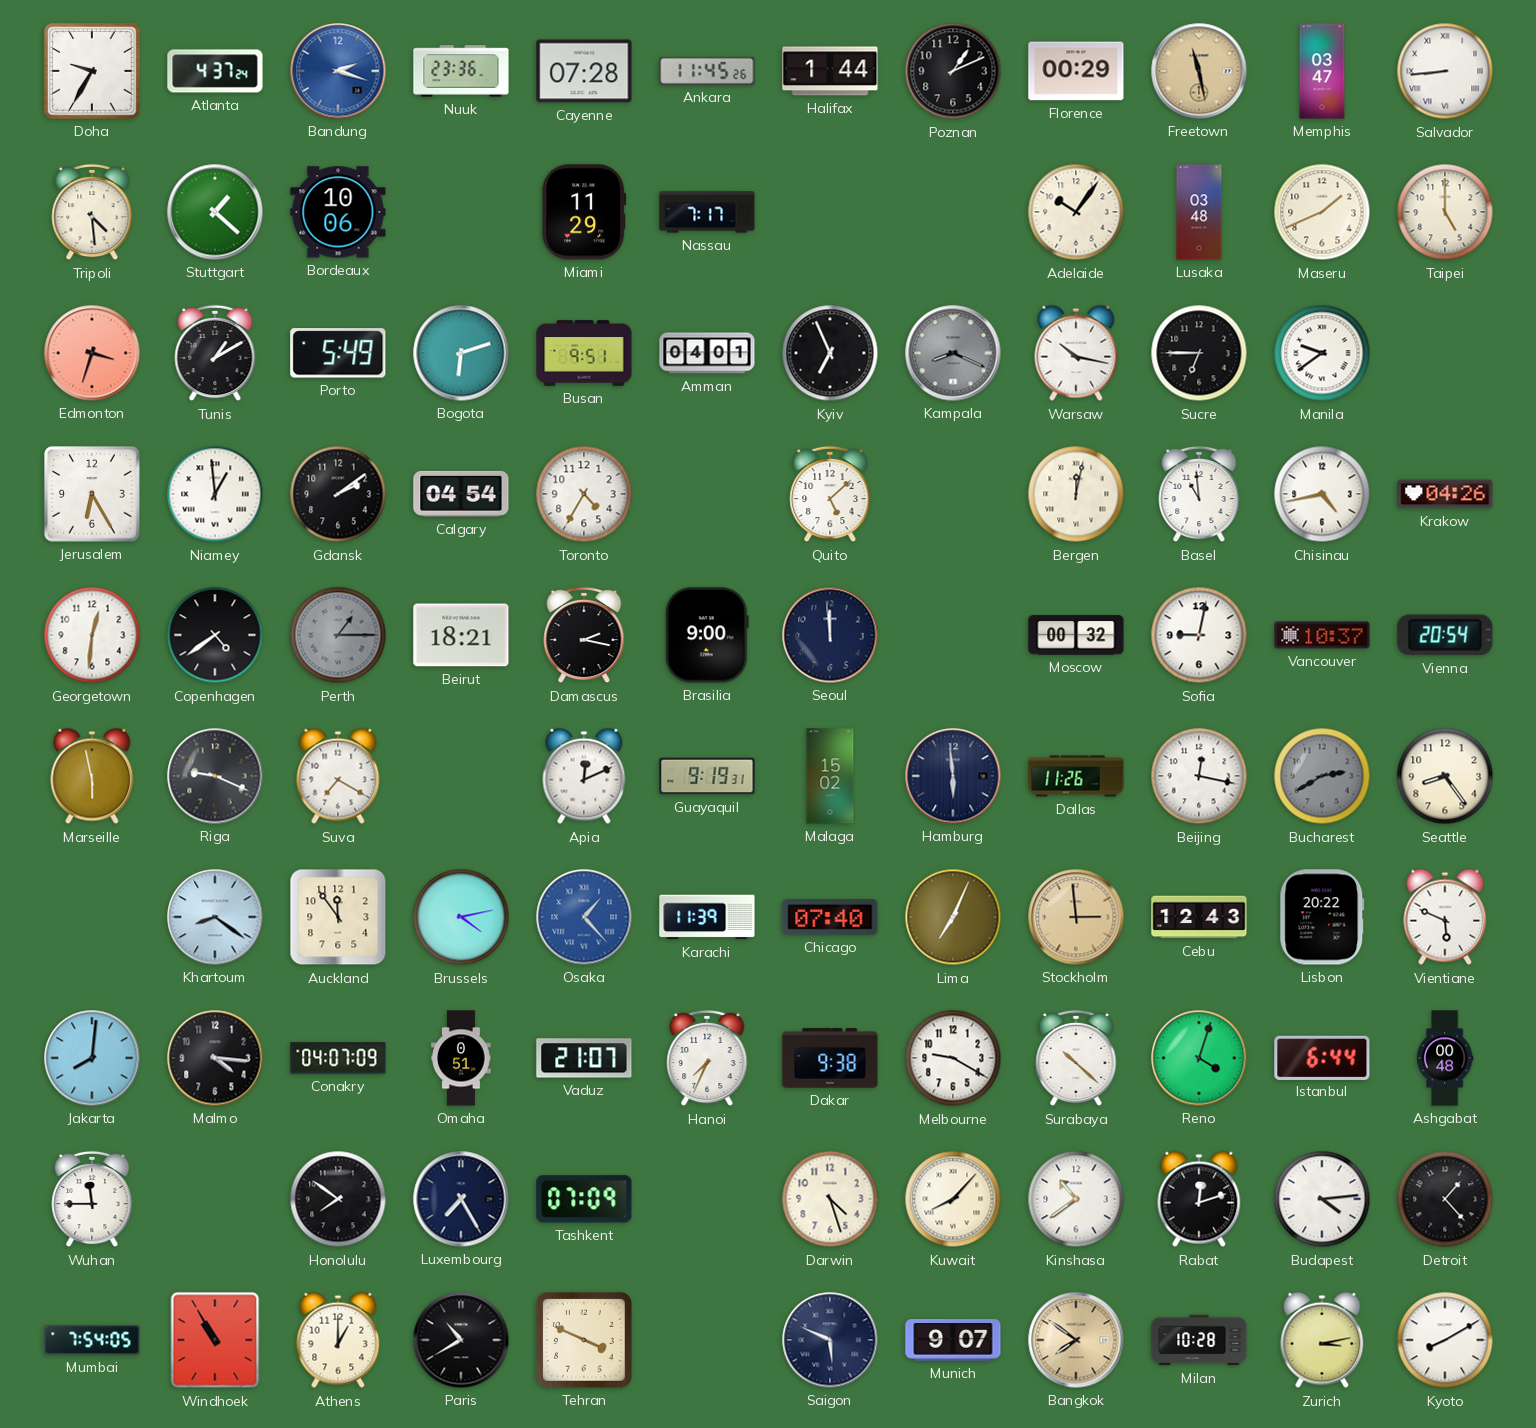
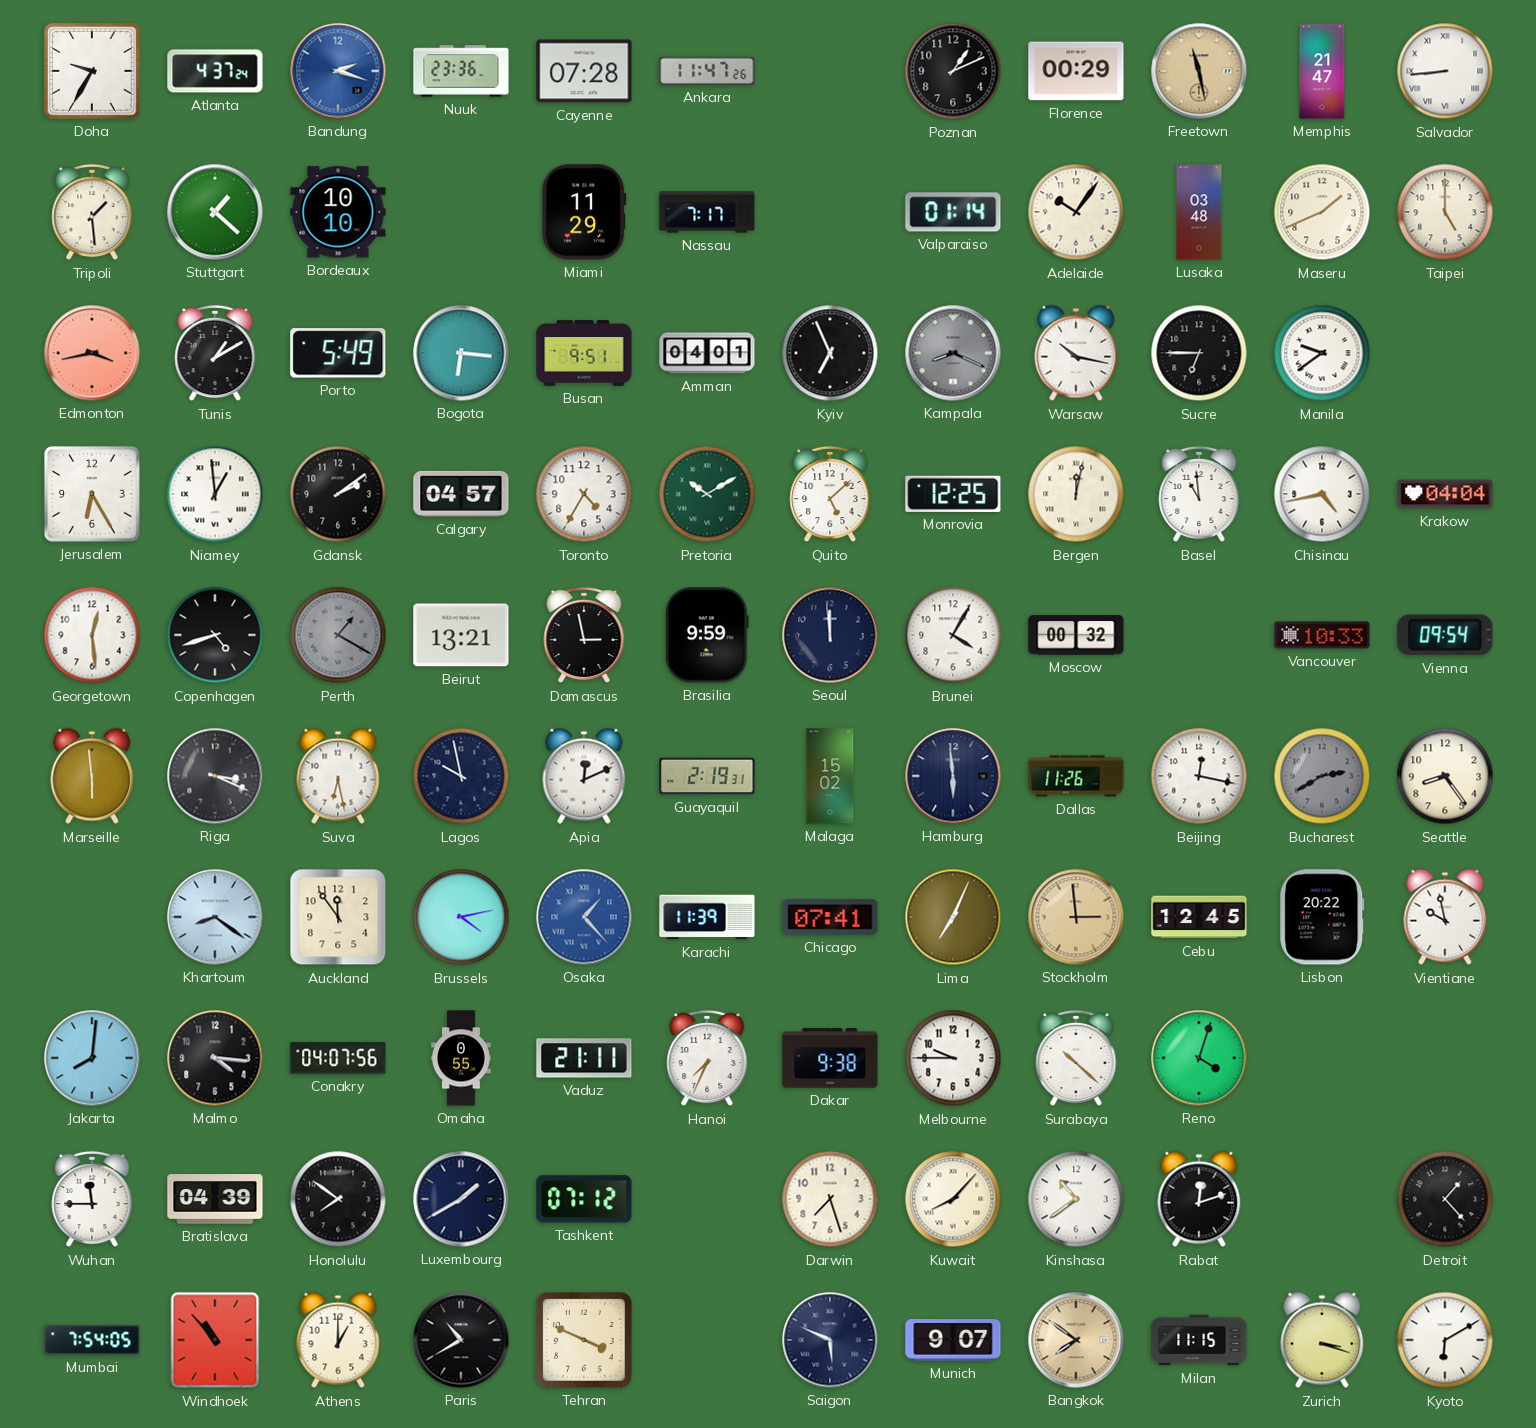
Ankara: 11:45 -> 11:47 (707, 71)
Halifax: 1:44 -> none (830, 71)
Memphis: 03:47 -> 21:47 (1322, 71)
Tripoli: 4:29 -> 1:29 (92, 212)
Bordeaux: 10:06 -> 10:10 (338, 212)
Valparaiso: none -> 01:14 (953, 212)
Edmonton: 3:33 -> 3:43 (92, 353)
Bogota: 6:12 -> 6:16 (461, 353)
Calgary: 04:54 -> 04:57 (461, 494)
Pretoria: none -> 10:10 (707, 494)
Monrovia: none -> 12:25 (953, 494)
Krakow: 04:26 -> 04:04 (1445, 494)
Georgetown: 12:31 -> 12:29 (92, 635)
Copenhagen: 4:39 -> 4:42 (215, 635)
Perth: 1:15 -> 1:20 (338, 635)
Beirut: 18:21 -> 13:21 (461, 635)
Damascus: 2:17 -> 2:58 (584, 635)
Brasilia: 9:00 -> 9:59 (707, 635)
Brunei: none -> 4:05 (953, 635)
Sofia: 9:02 -> none (1199, 635)
Vancouver: 10:37 -> 10:33 (1322, 635)
Vienna: 20:54 -> 09:54 (1445, 635)
Marseille: 5:58 -> 5:59 (92, 776)
Riga: 9:19 -> 3:19 (215, 776)
Suva: 7:20 -> 6:28 (338, 776)
Lagos: none -> 9:58 (461, 776)
Guayaquil: 9:19 -> 2:19 (707, 776)
Chicago: 07:40 -> 07:41 (830, 918)
Cebu: 12:43 -> 12:45 (1199, 917)
Vientiane: 5:49 -> 9:58 (1445, 917)
Conakry: 04:07:09 -> 04:07:56 (338, 1058)
Omaha: 0:51 -> 0:55 (461, 1058)
Vaduz: 21:07 -> 21:11 (584, 1058)
Melbourne: 9:20 -> 9:45 (953, 1058)
Istanbul: 6:44 -> none (1322, 1057)
Ashgabat: 00:48 -> none (1445, 1058)
Bratislava: none -> 04:39 (215, 1199)
Luxembourg: 7:25 -> 1:40 (461, 1199)
Tashkent: 07:09 -> 07:12 (584, 1199)
Darwin: 4:27 -> 7:27 (830, 1199)
Budapest: 4:14 -> none (1322, 1199)
Windhoek: 10:55 -> 10:53 (215, 1340)
Milan: 10:28 -> 11:15 (1199, 1340)
Zurich: 3:13 -> 3:18 (1322, 1340)
Kyoto: 8:10 -> 6:10 (1445, 1340)
